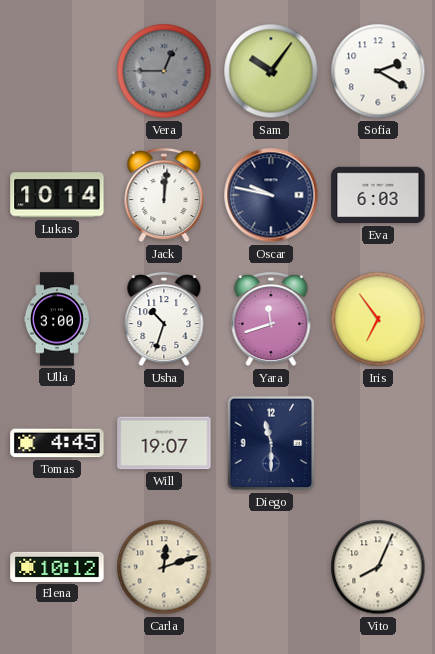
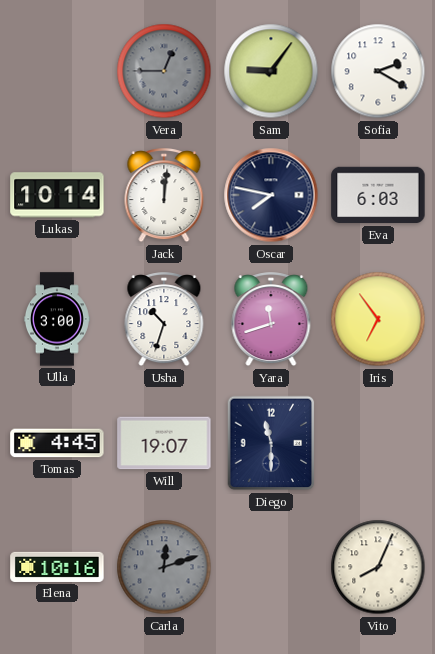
Sam: 10:06 -> 9:06 (271, 71)
Oscar: 9:47 -> 7:47 (271, 195)
Elena: 10:12 -> 10:16 (57, 567)
Carla dial: cream -> grey (164, 567)
